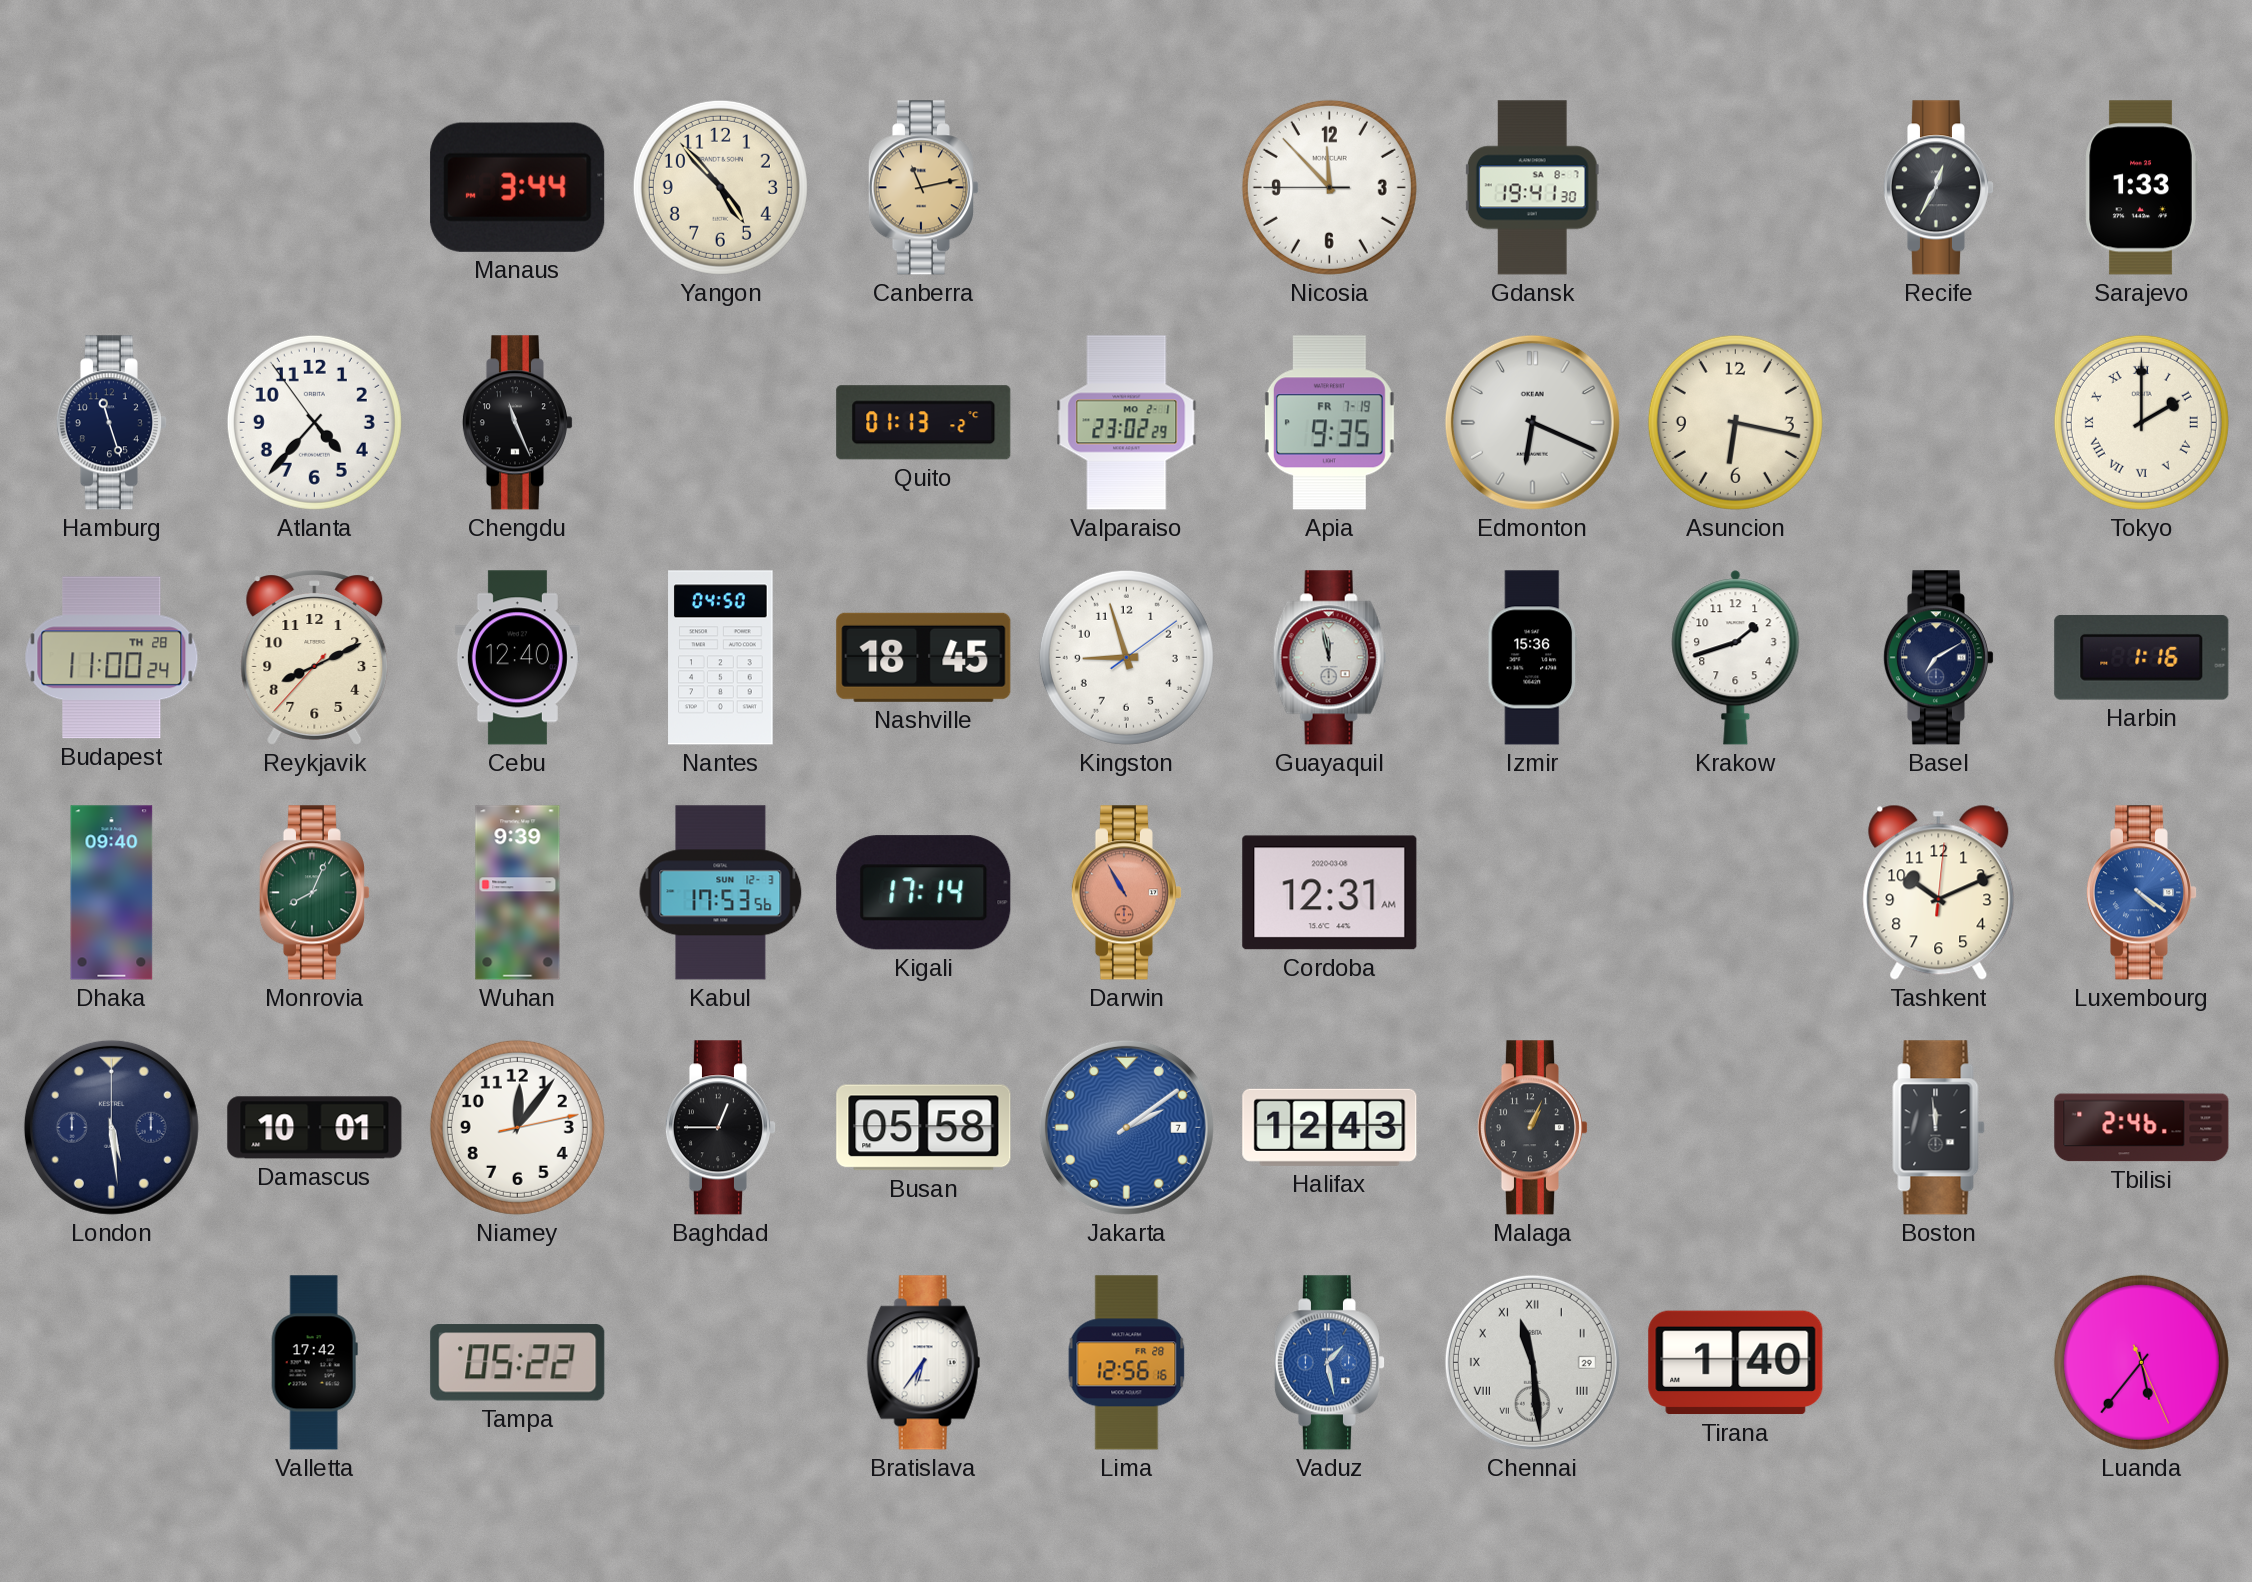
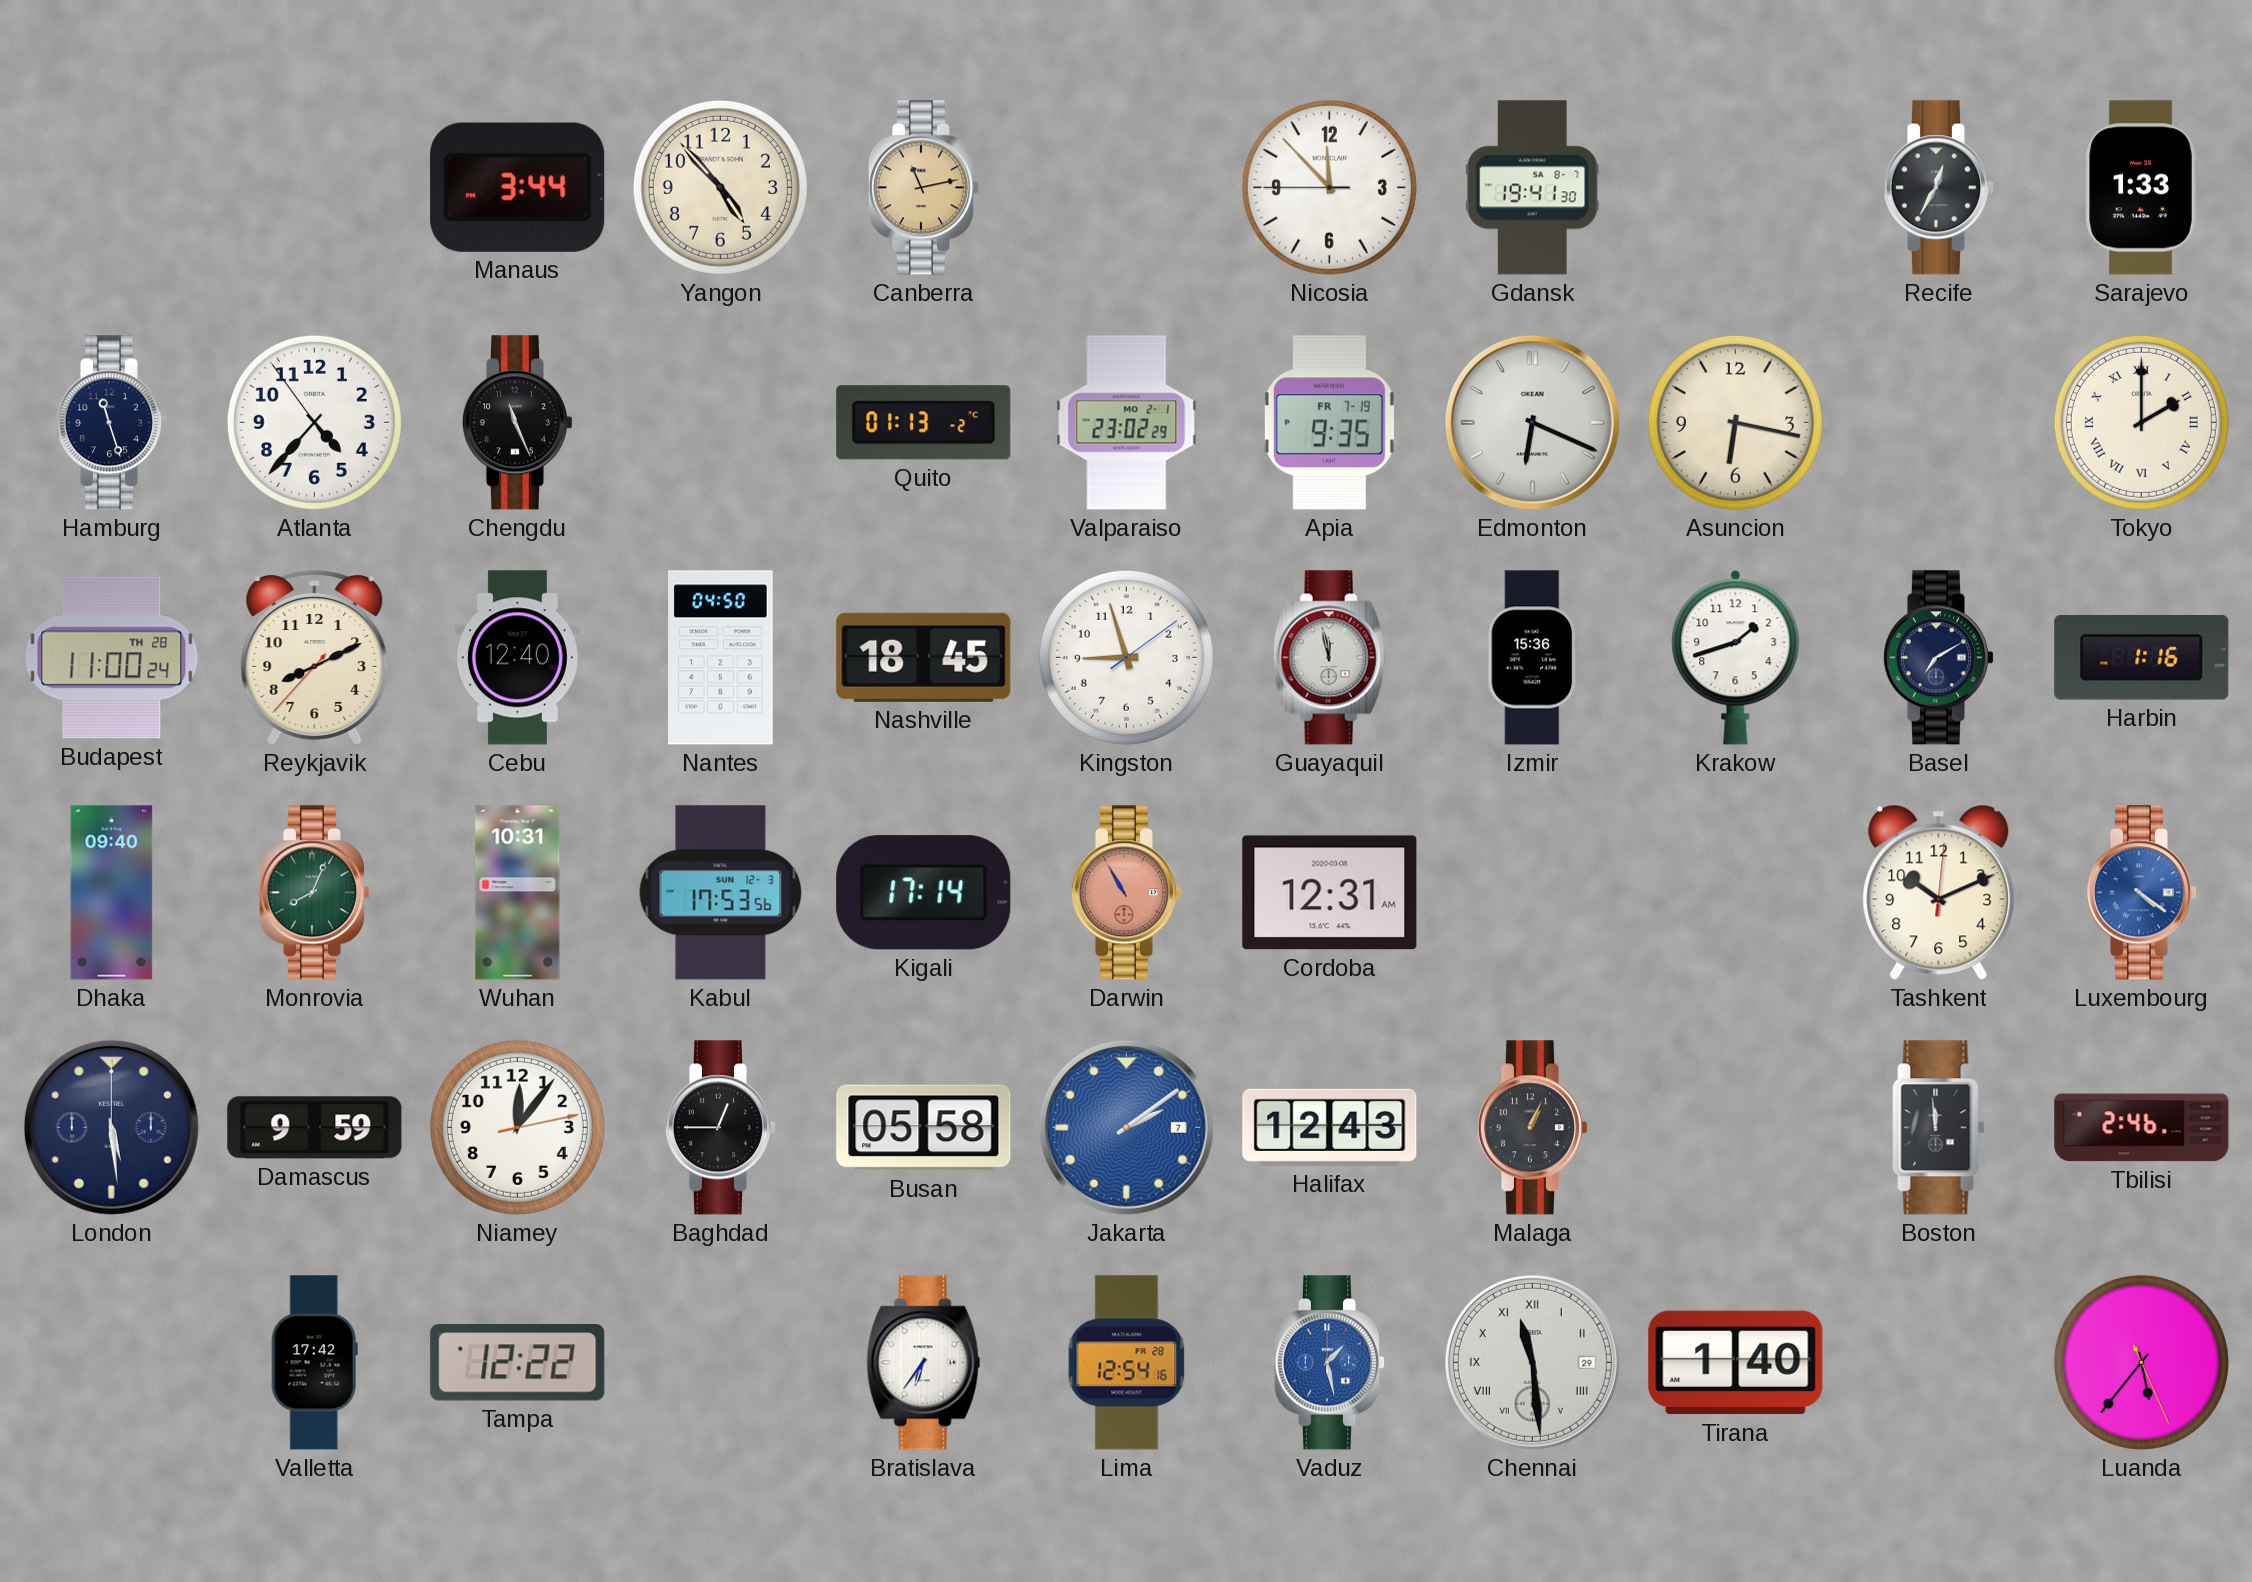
Wuhan: 9:39 -> 10:31 (518, 893)
Damascus: 10:01 -> 9:59 (315, 1128)
Tampa: 05:22 -> 12:22 (518, 1363)
Lima: 12:56 -> 12:54 (1127, 1363)
